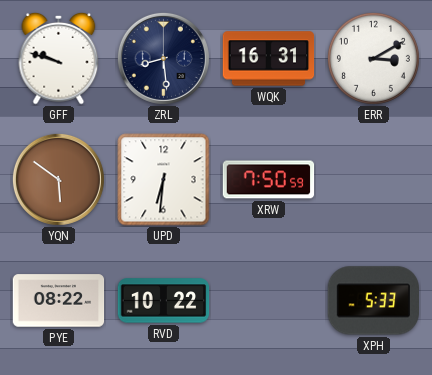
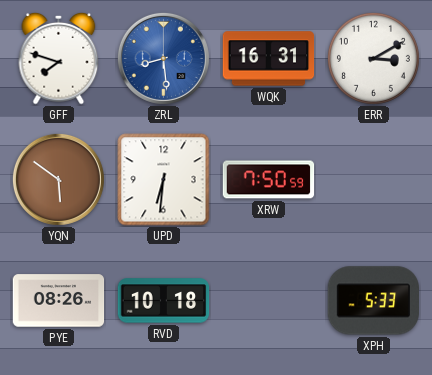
GFF: 9:48 -> 7:48 (59, 58)
ZRL dial: navy -> blue (163, 58)
PYE: 08:22 -> 08:26 (59, 301)
RVD: 10:22 -> 10:18 (164, 301)
